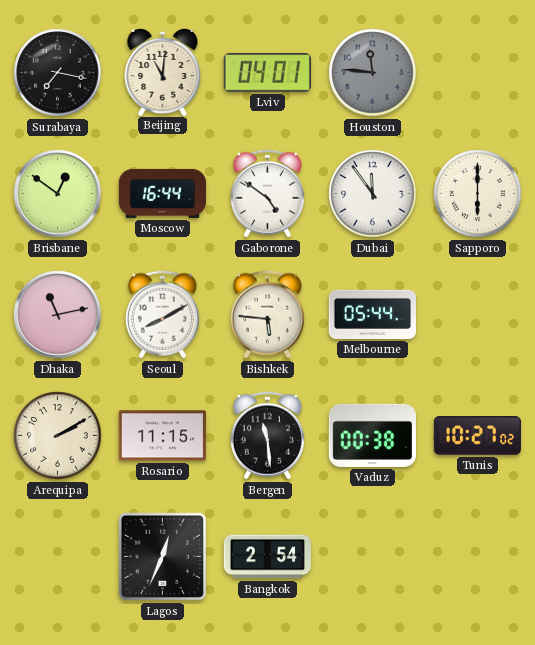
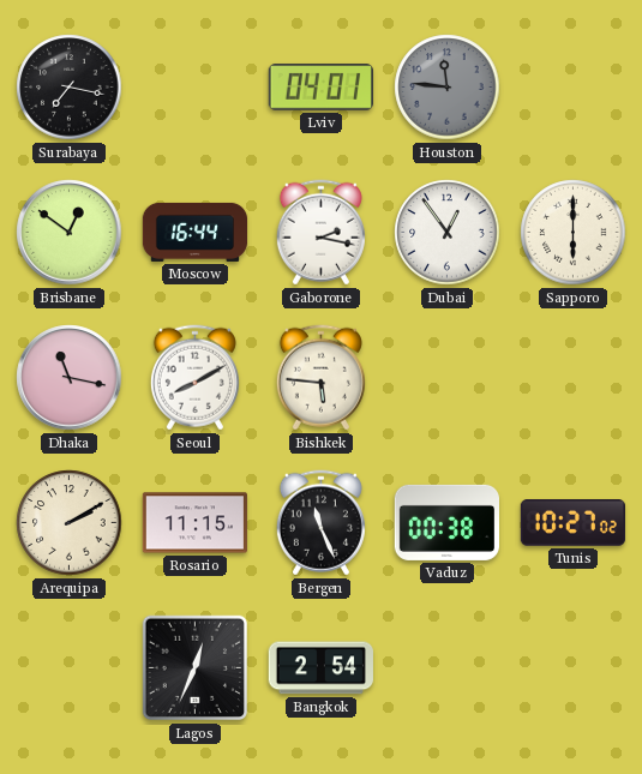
Beijing: 11:01 -> none (163, 71)
Gaborone: 4:51 -> 2:17 (320, 233)
Dubai: 11:54 -> 12:54 (448, 233)
Dhaka: 11:13 -> 11:17 (70, 378)
Melbourne: 05:44 -> none (372, 314)
Bergen: 11:29 -> 11:26 (320, 523)
